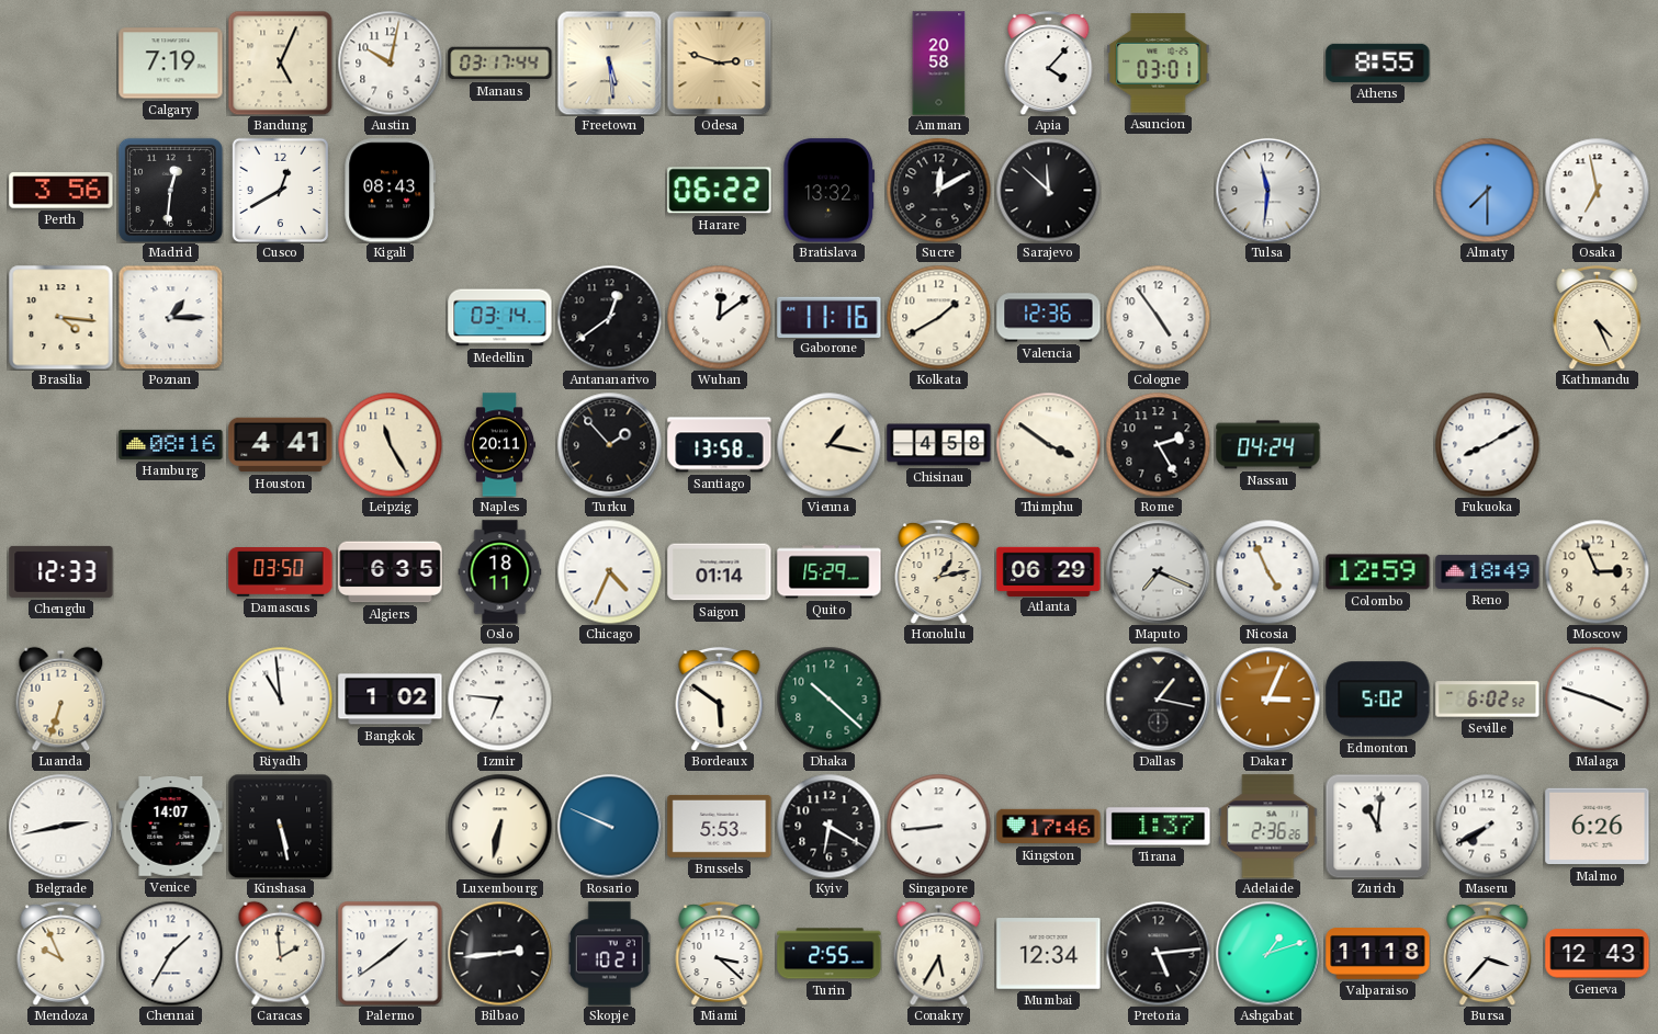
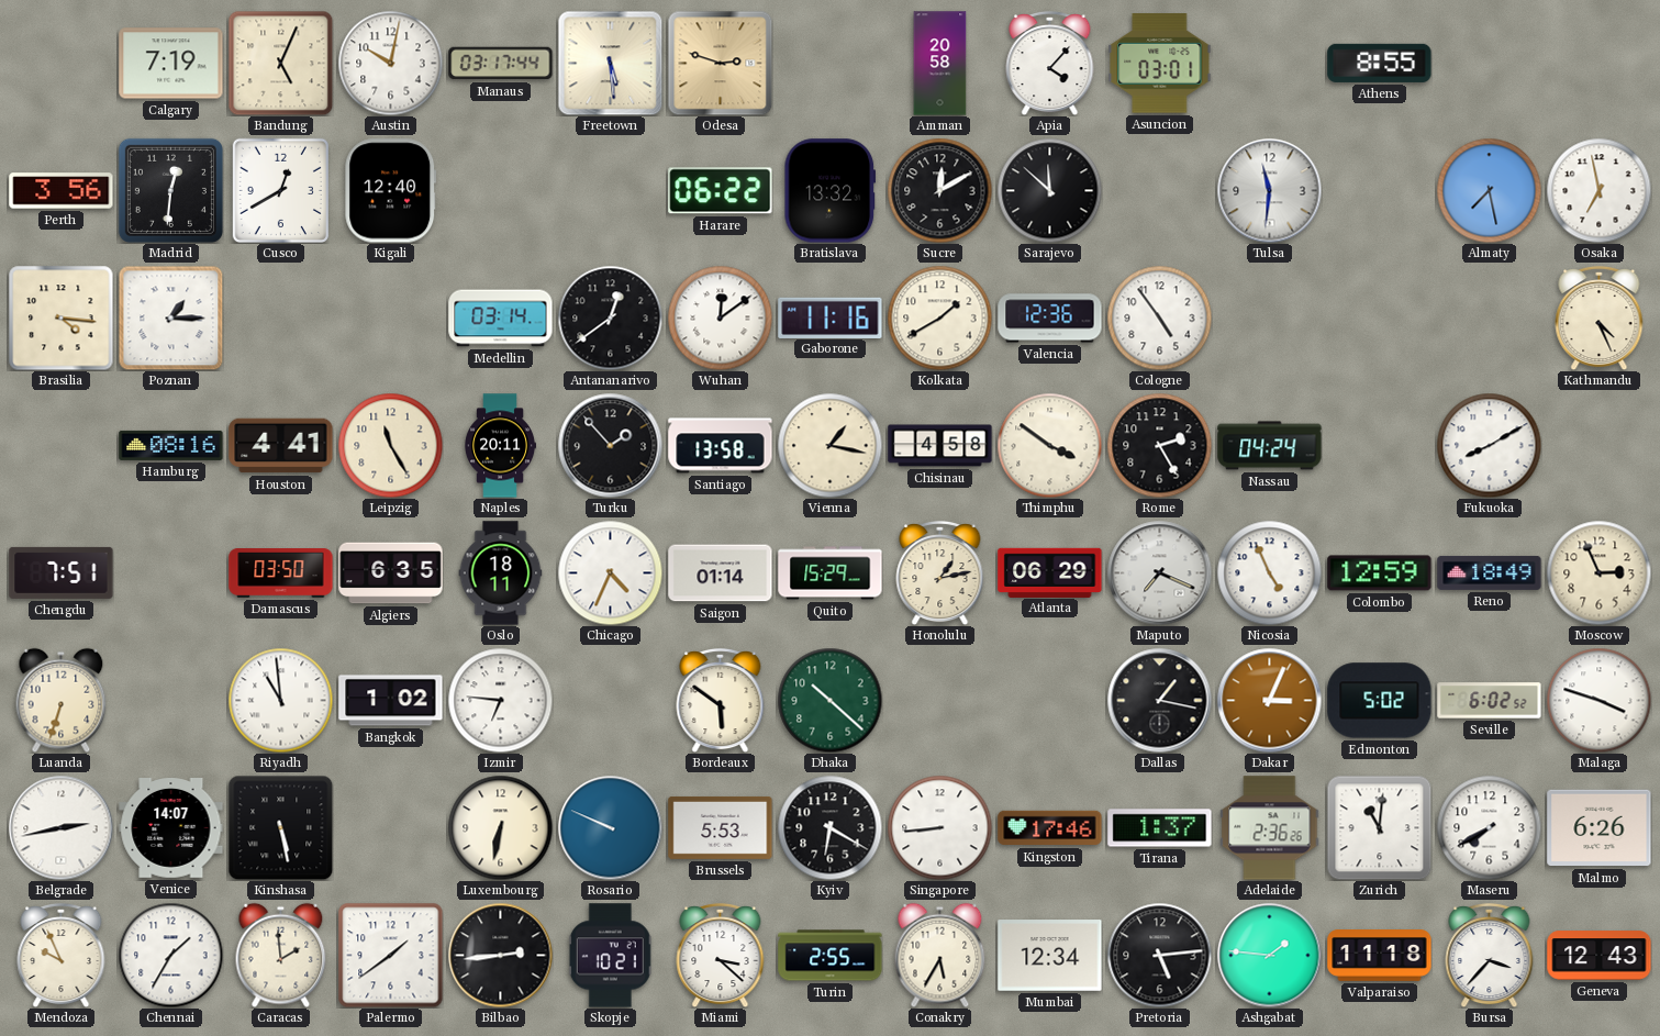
Kigali: 08:43 -> 12:40 (391, 191)
Almaty: 7:30 -> 7:28 (1489, 190)
Chengdu: 12:33 -> 7:51 (62, 572)
Ashgabat: 1:12 -> 1:46 (1269, 955)
